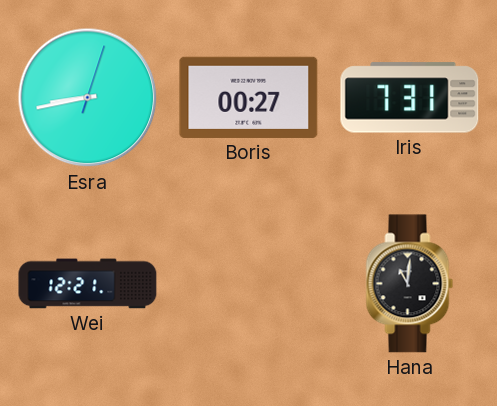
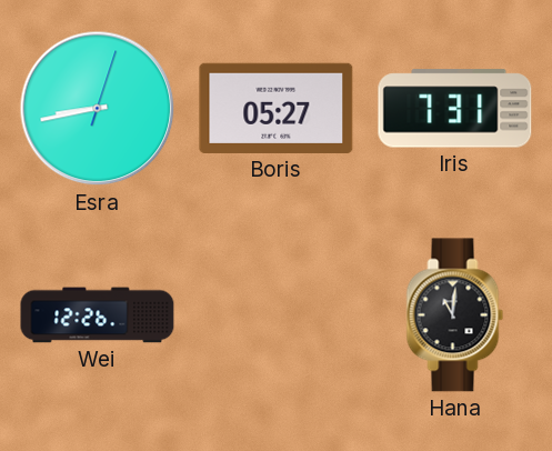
Boris: 00:27 -> 05:27 (277, 108)
Wei: 12:21 -> 12:26 (98, 315)
